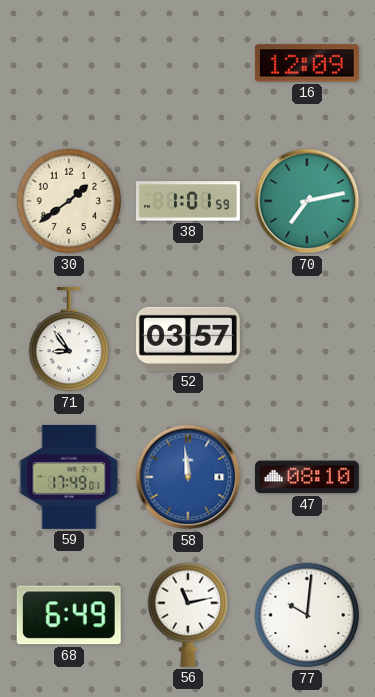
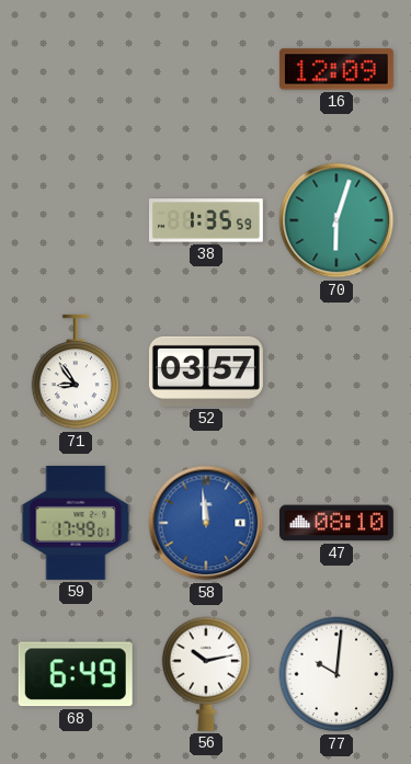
30: 1:39 -> none (69, 201)
38: 1:01 -> 1:35 (206, 220)
70: 7:13 -> 6:03 (336, 220)
56: 11:13 -> 10:13 (206, 674)
